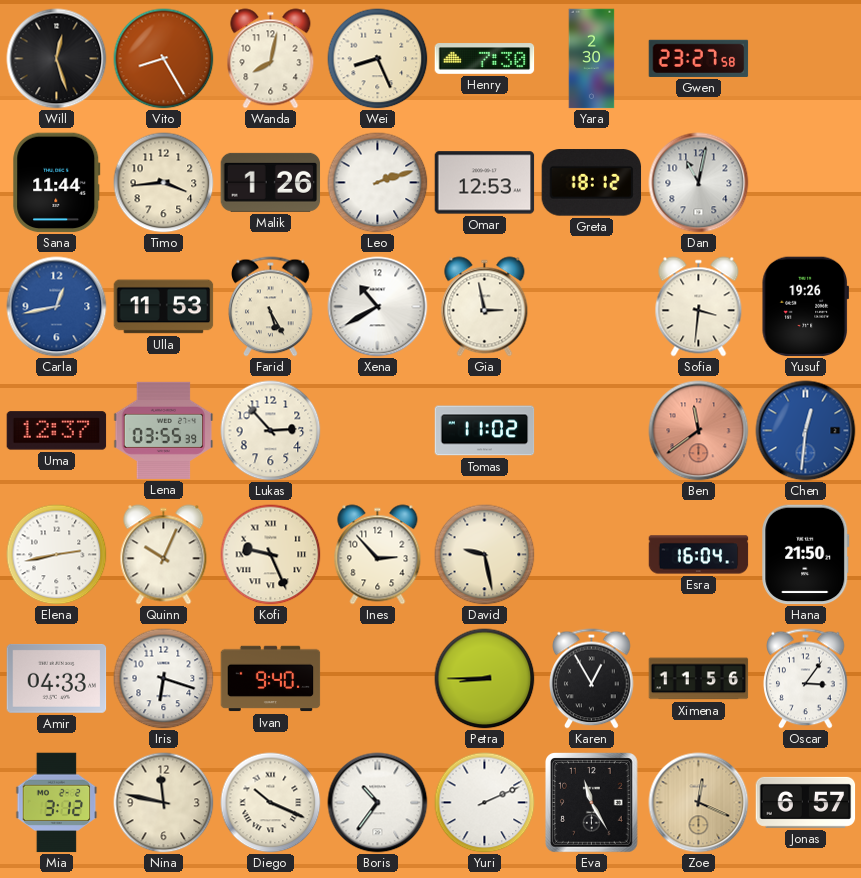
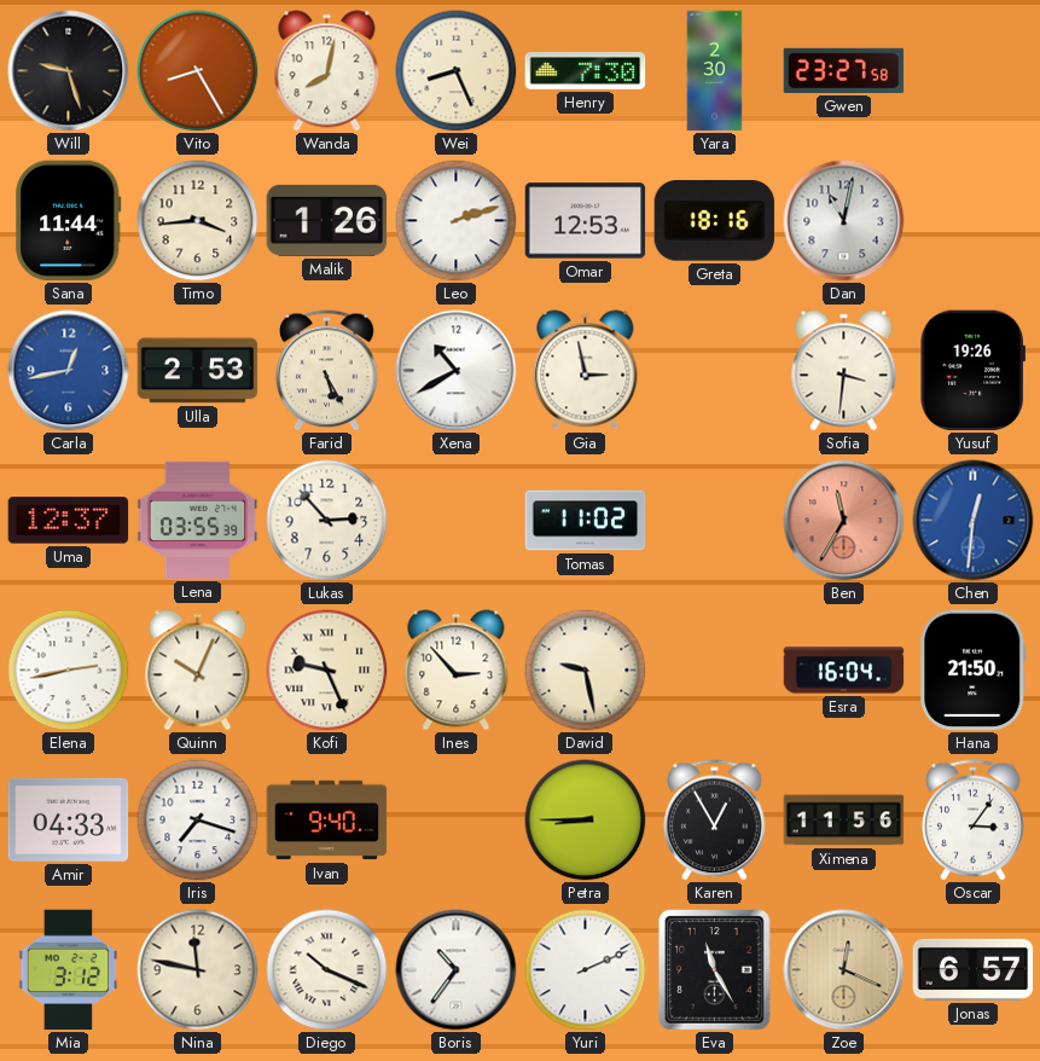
Will: 12:27 -> 9:27 (69, 71)
Greta: 18:12 -> 18:16 (715, 221)
Ulla: 11:53 -> 2:53 (198, 371)
Ben: 11:39 -> 11:35 (844, 521)
Iris: 6:18 -> 7:18 (198, 821)
